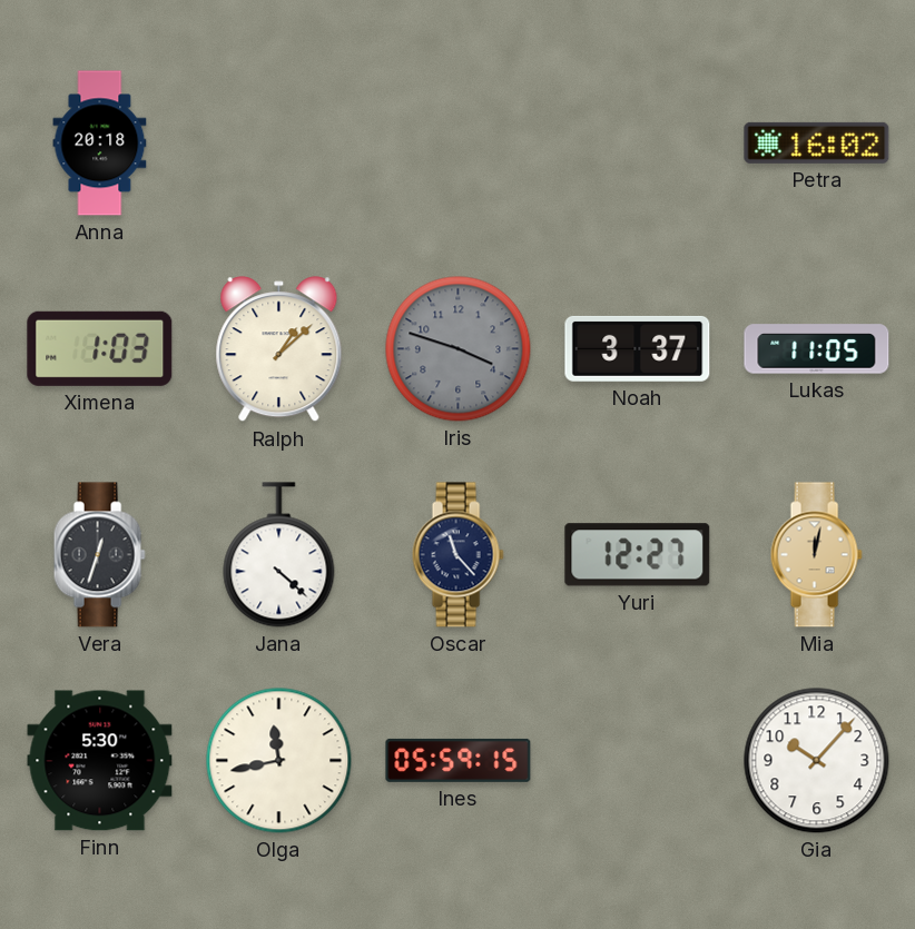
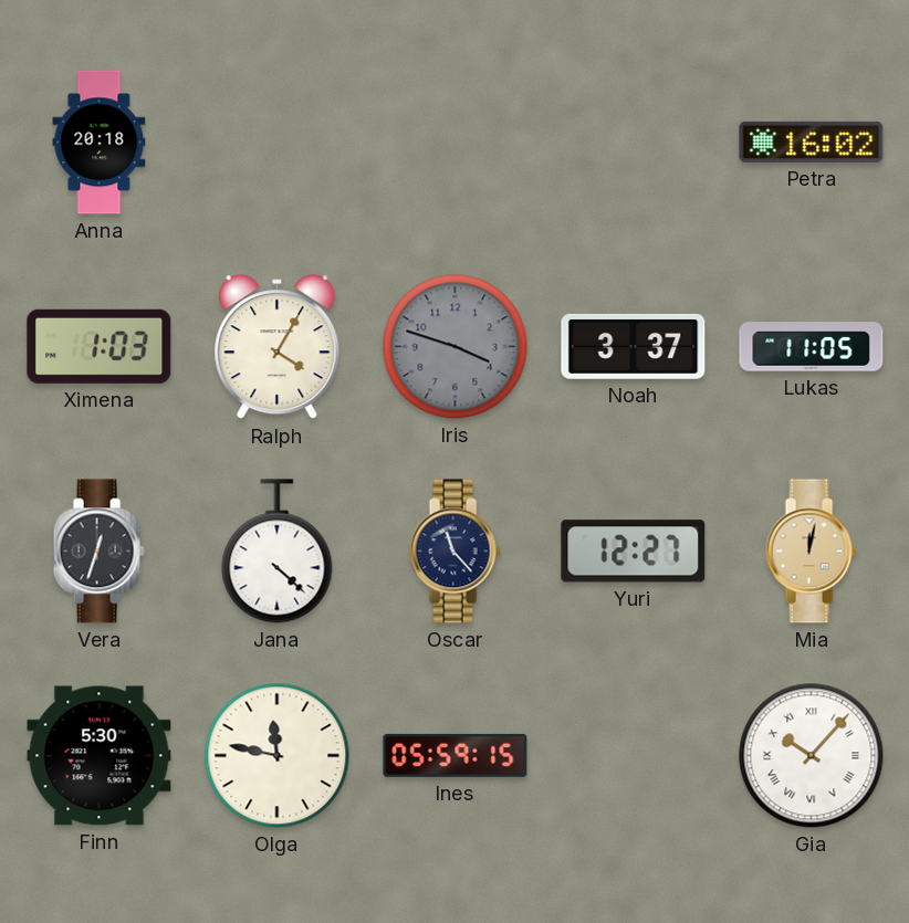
Ralph: 1:08 -> 4:05 (278, 347)
Olga: 11:43 -> 11:47 (278, 756)
Gia numerals: Arabic -> Roman (812, 756)
